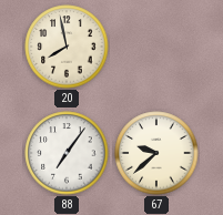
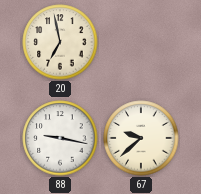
20: 7:58 -> 6:58 (60, 42)
88: 7:06 -> 9:17 (60, 138)
